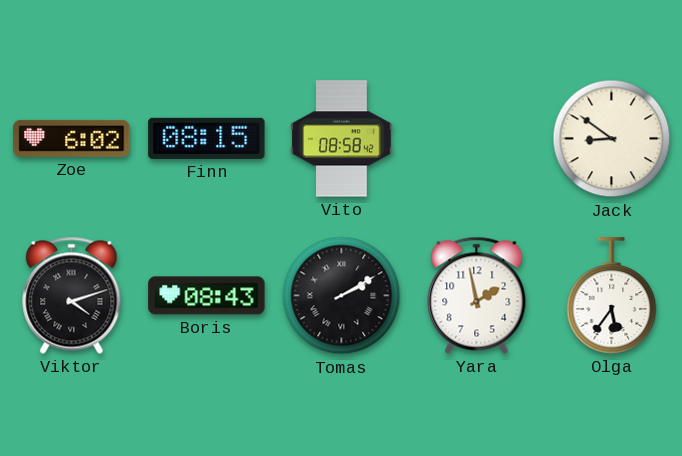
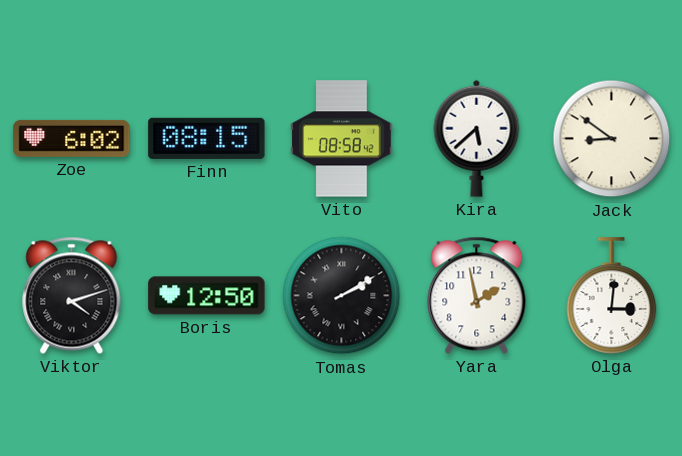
Kira: none -> 5:38 (477, 138)
Boris: 08:43 -> 12:50 (207, 296)
Olga: 5:36 -> 3:01 (612, 296)
